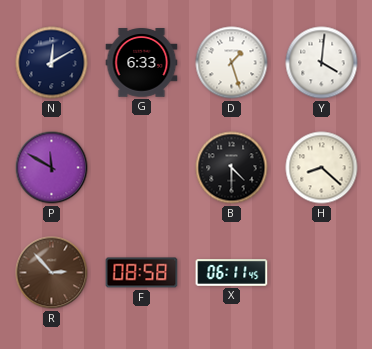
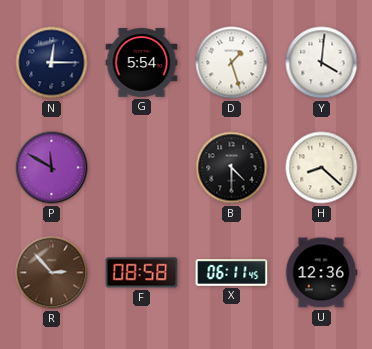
N: 12:10 -> 12:15 (52, 63)
G: 6:33 -> 5:54 (142, 63)
U: none -> 12:36 (321, 273)
